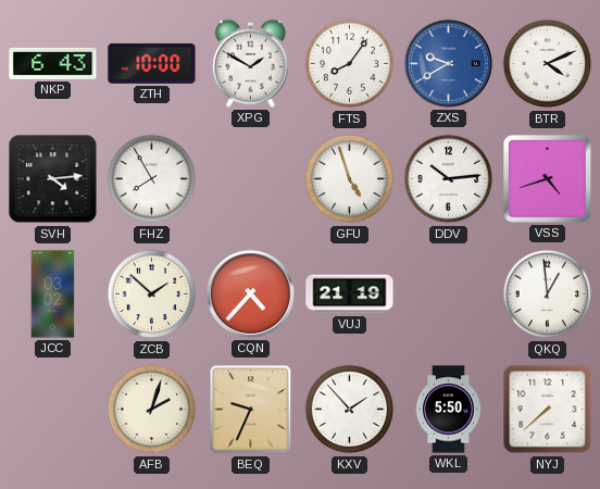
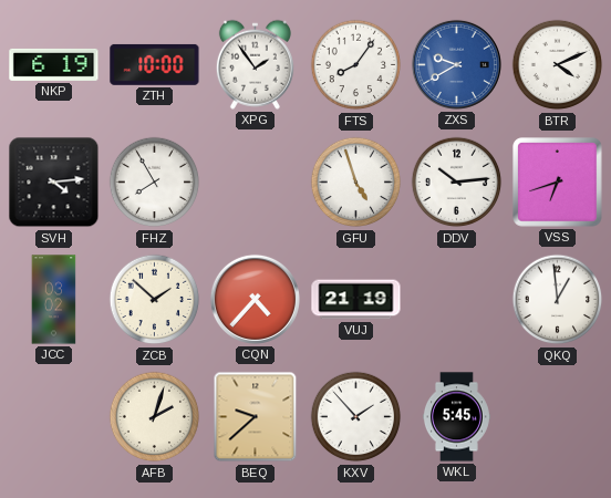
NKP: 6:43 -> 6:19 (54, 64)
XPG: 1:50 -> 1:54 (255, 64)
VSS: 4:42 -> 6:42 (558, 183)
BEQ: 9:34 -> 9:38 (256, 417)
WKL: 5:50 -> 5:45 (456, 417)
NYJ: 7:38 -> none (548, 410)
